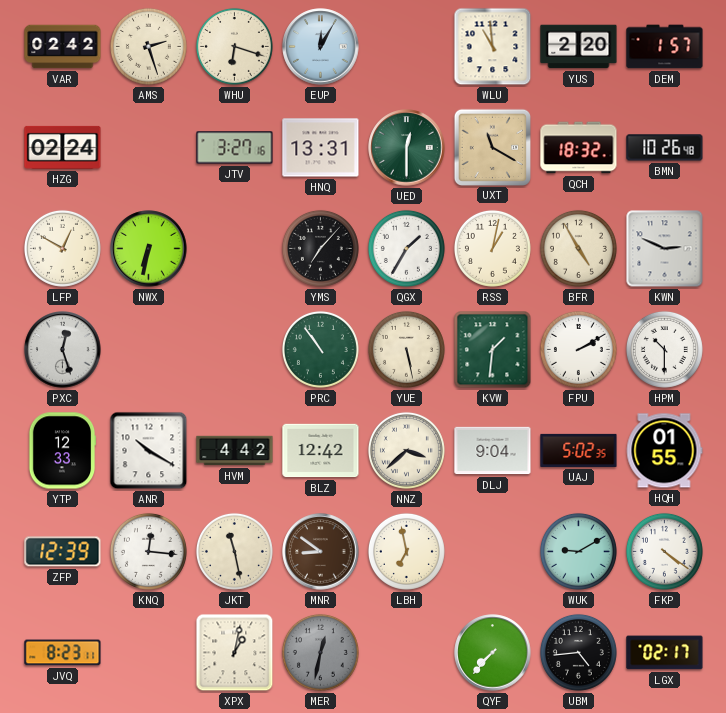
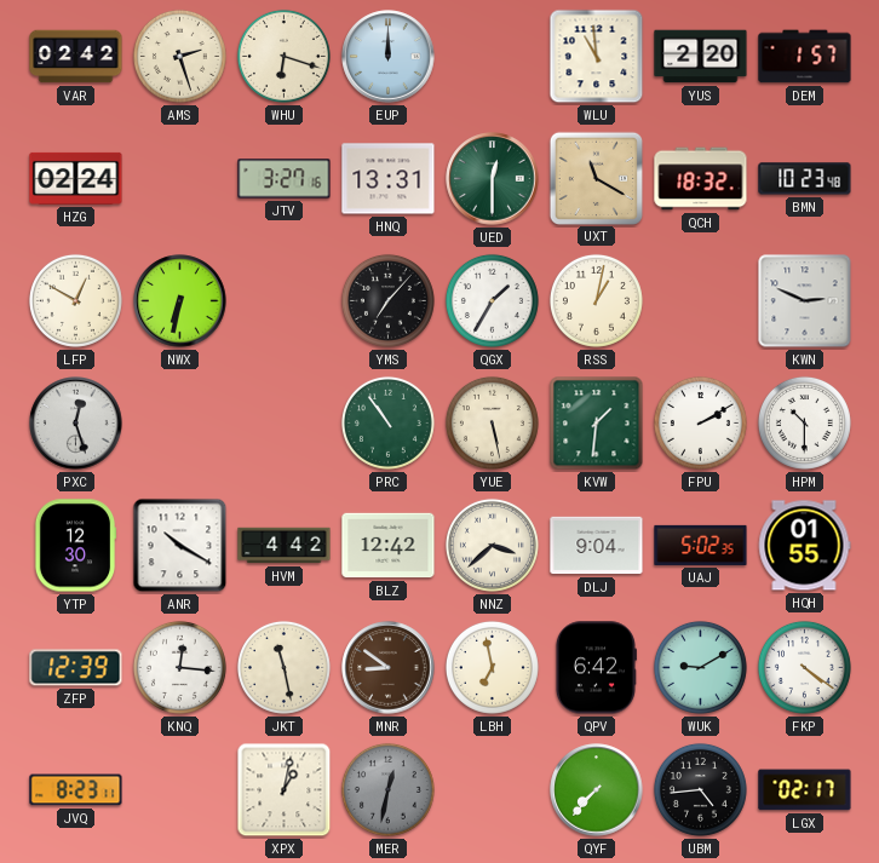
EUP: 12:05 -> 12:00 (389, 57)
BMN: 10:26 -> 10:23 (805, 179)
BFR: 4:55 -> none (578, 248)
YTP: 12:33 -> 12:30 (75, 546)
QPV: none -> 6:42 (596, 668)
